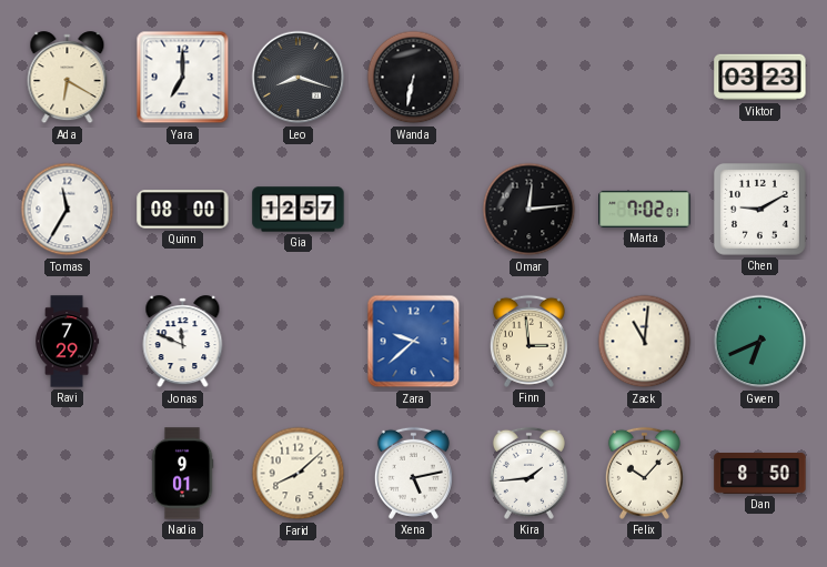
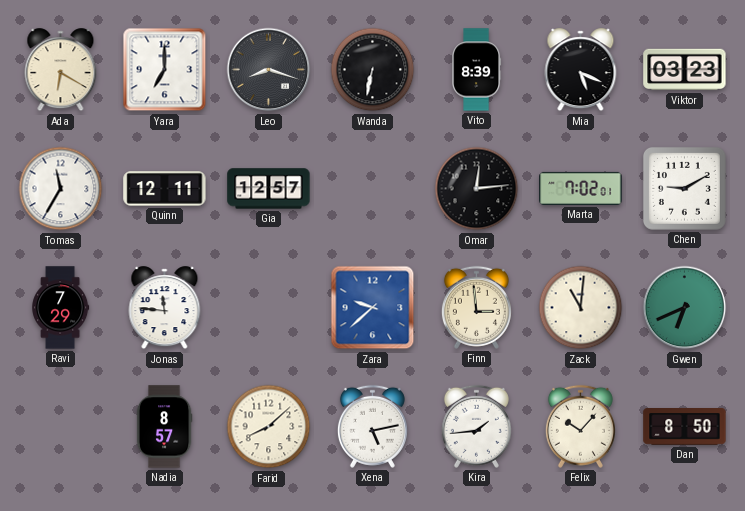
Vito: none -> 8:39 (477, 70)
Mia: none -> 5:19 (581, 70)
Quinn: 08:00 -> 12:11 (165, 189)
Jonas: 11:49 -> 11:46 (165, 308)
Nadia: 9:01 -> 8:57 (164, 427)
